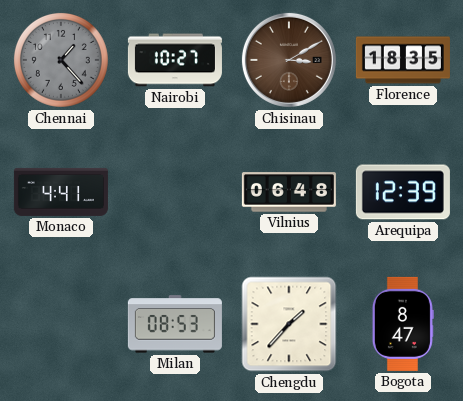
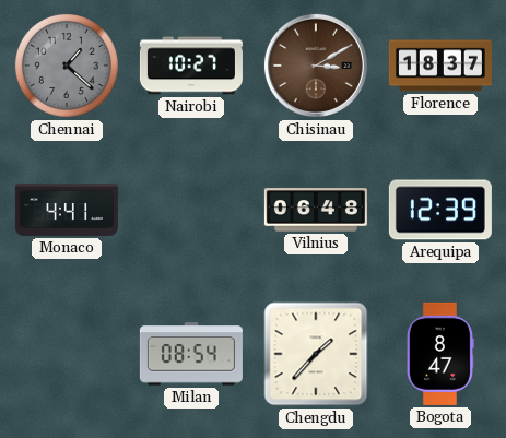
Chennai: 1:23 -> 1:22 (67, 66)
Florence: 18:35 -> 18:37 (440, 66)
Milan: 08:53 -> 08:54 (191, 354)
